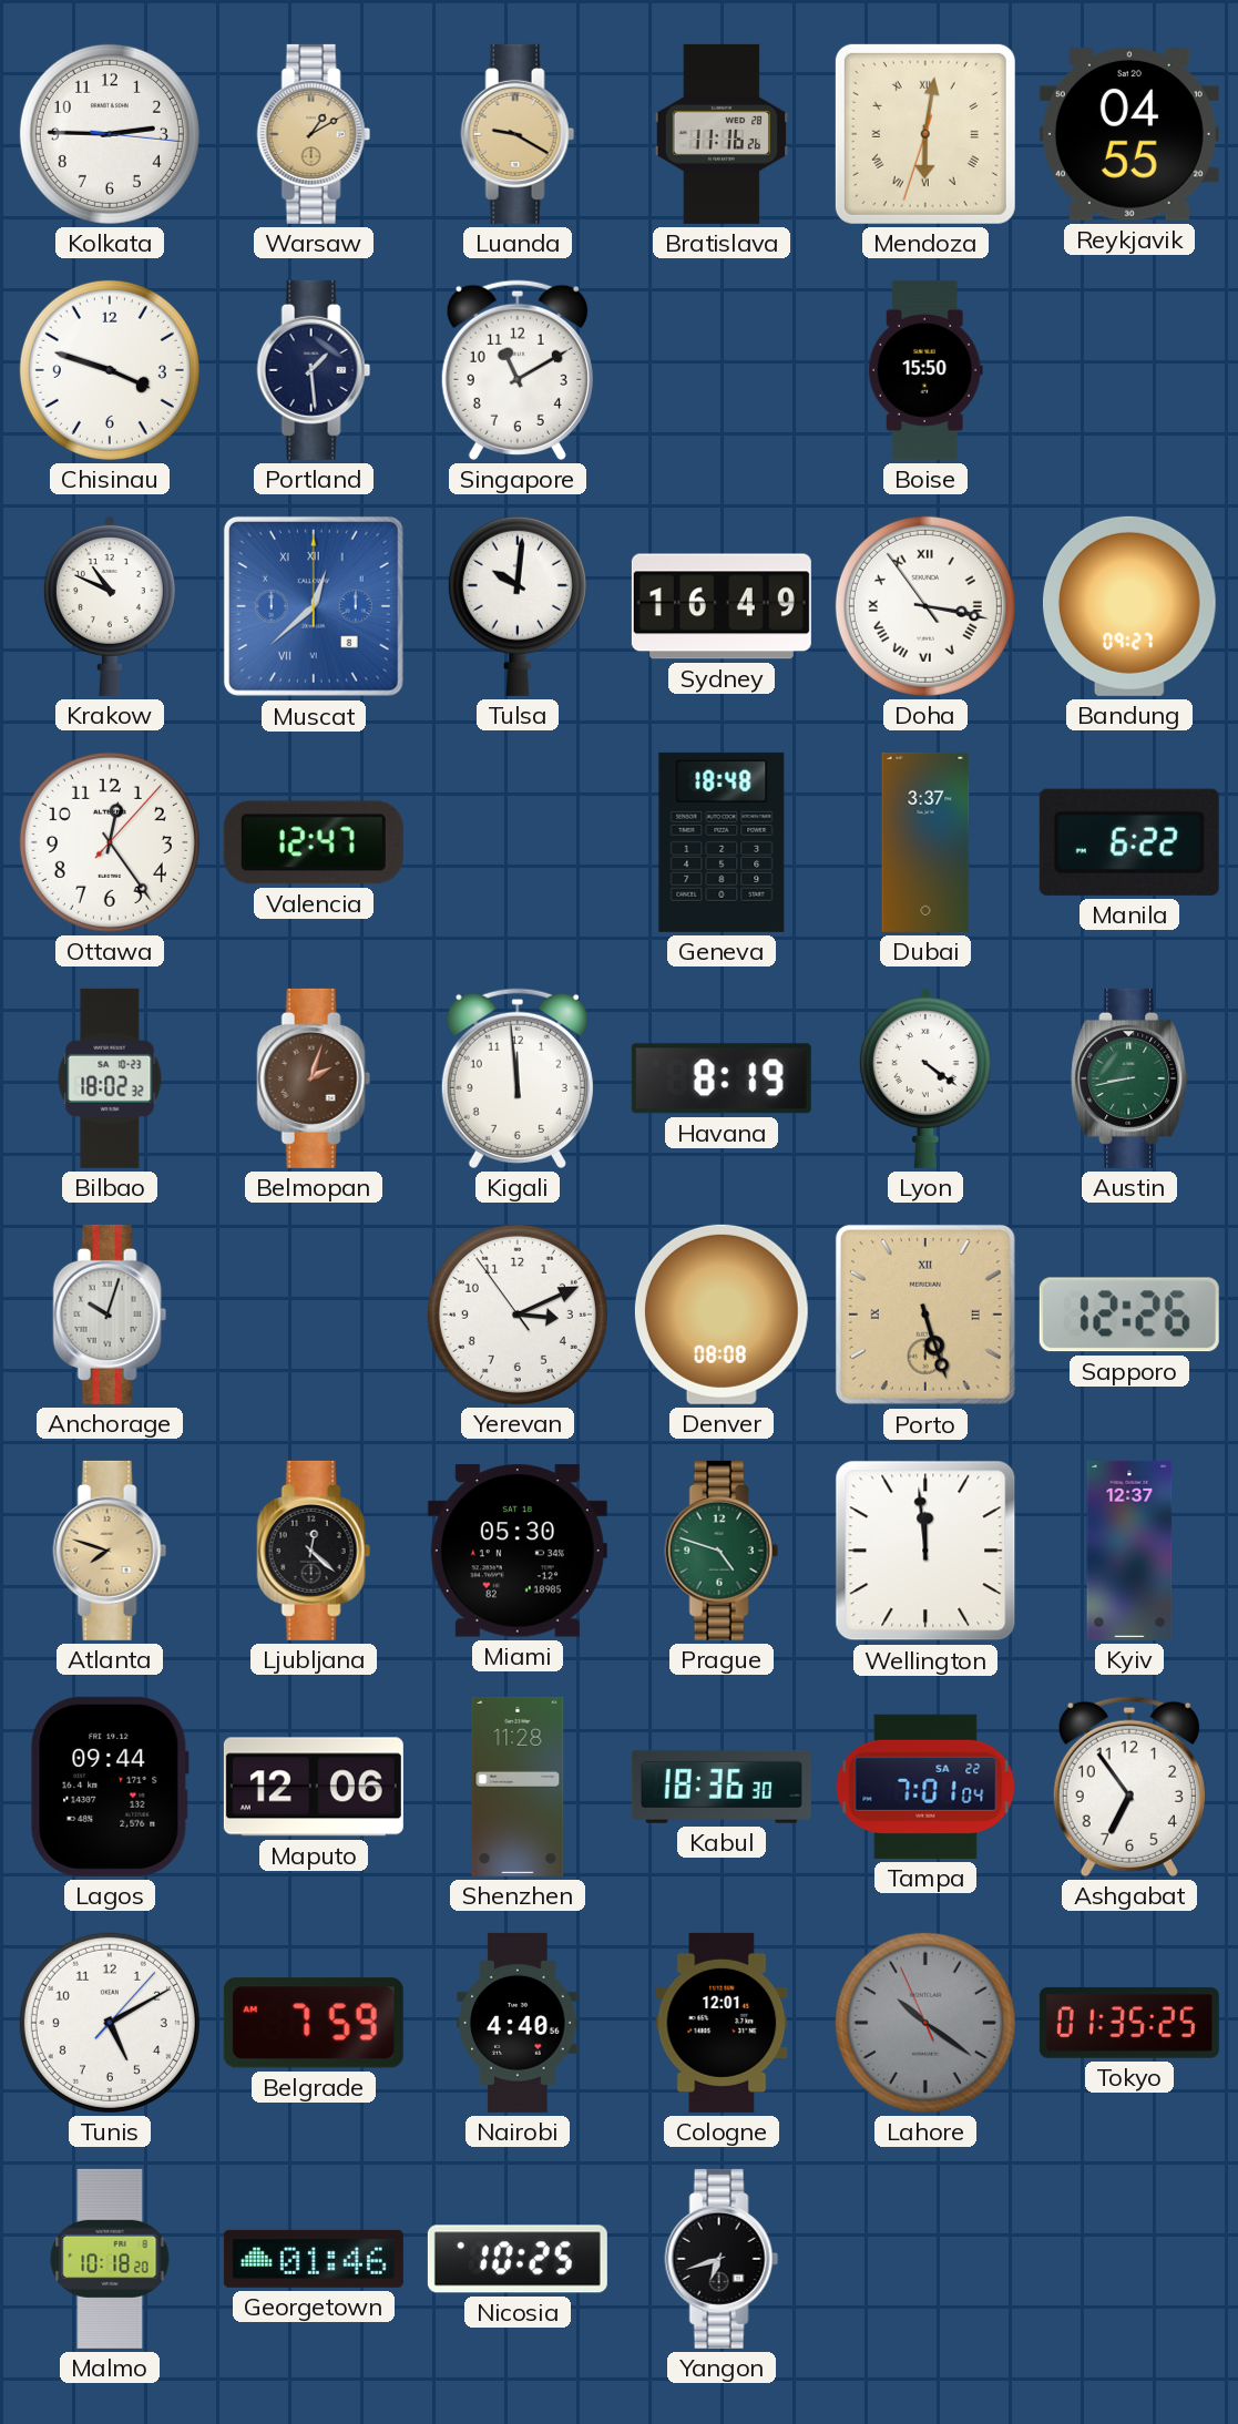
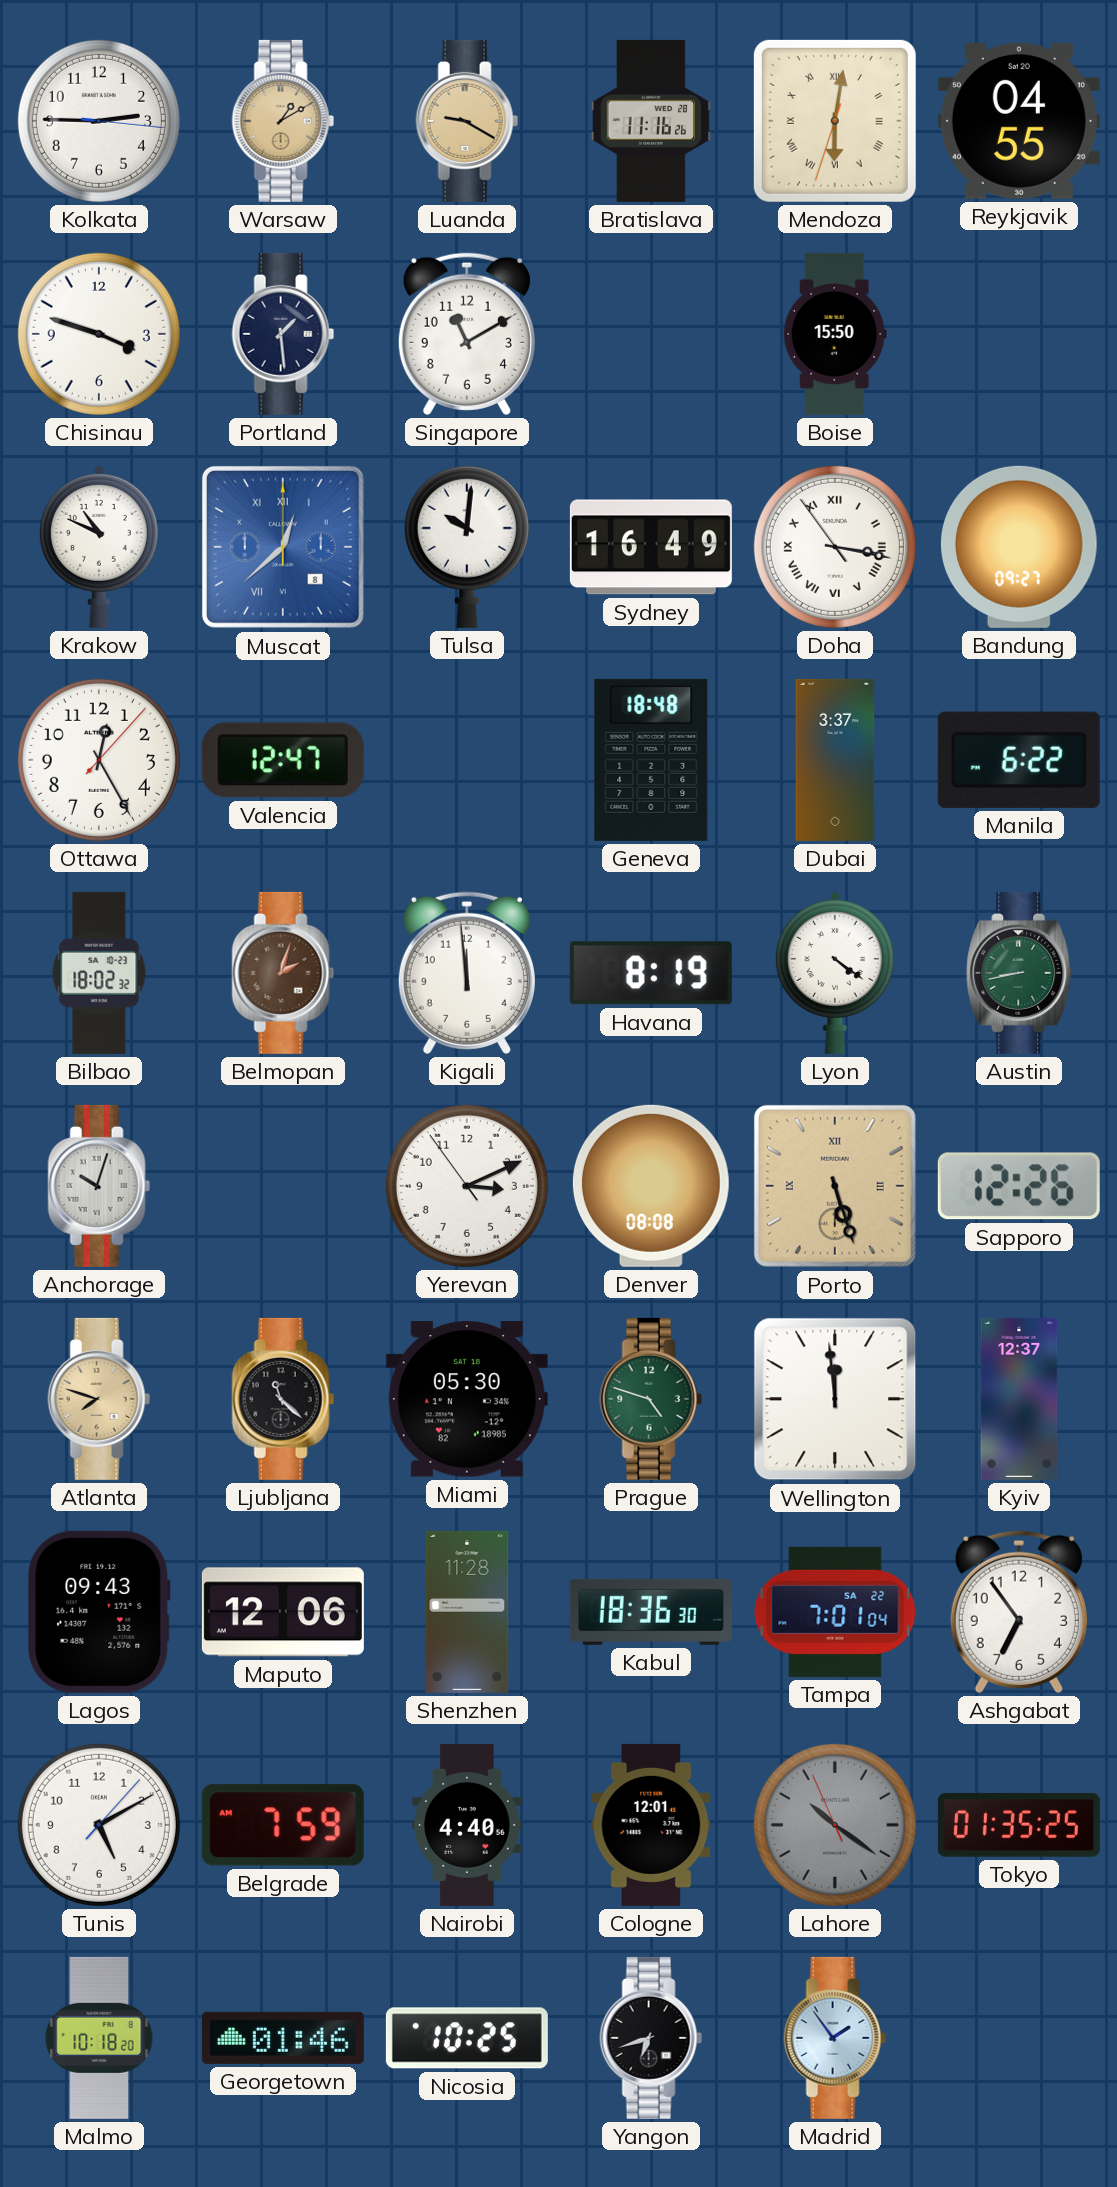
Ottawa: 12:24 -> 12:25 (99, 760)
Ljubljana: 12:22 -> 11:22 (283, 1399)
Lagos: 09:44 -> 09:43 (99, 1612)
Madrid: none -> 1:54 (835, 2038)
